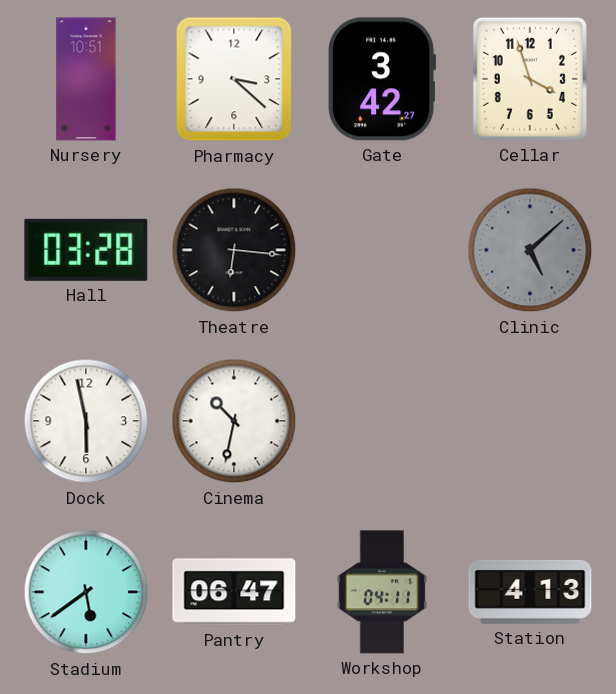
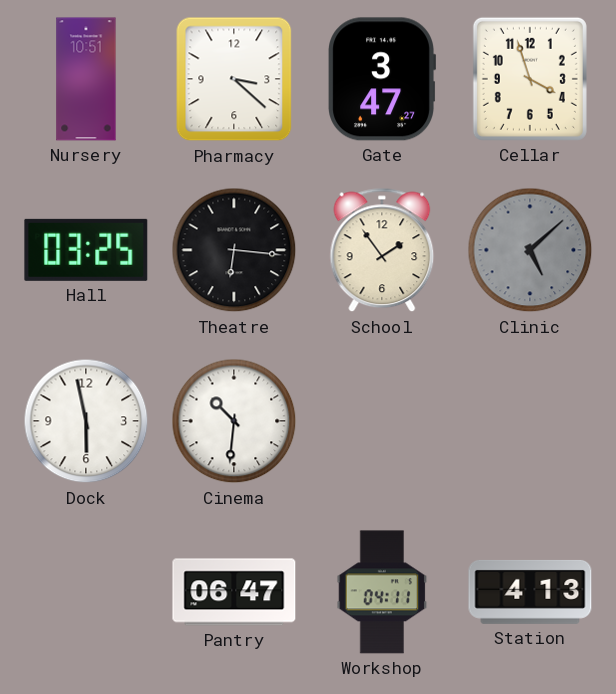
Gate: 3:42 -> 3:47 (381, 79)
Hall: 03:28 -> 03:25 (86, 250)
School: none -> 1:54 (382, 250)
Cinema: 10:32 -> 10:31 (234, 421)
Stadium: 5:39 -> none (86, 592)
